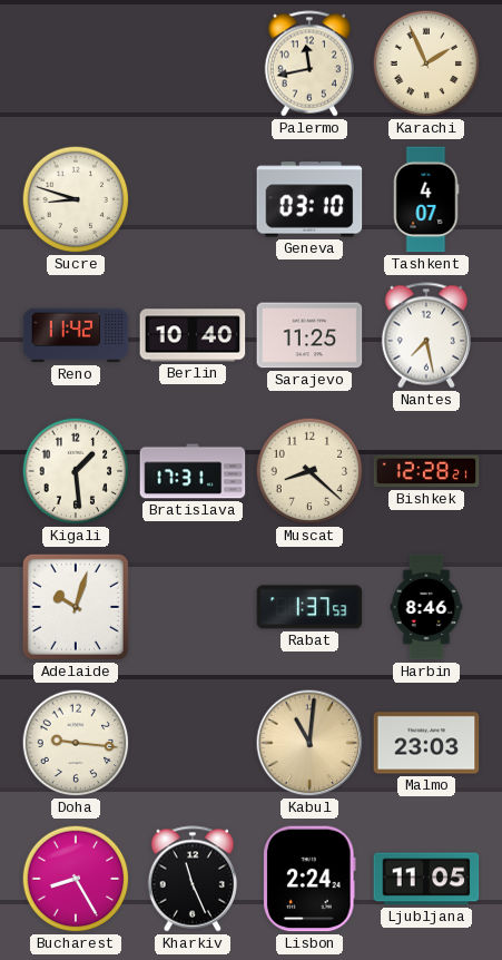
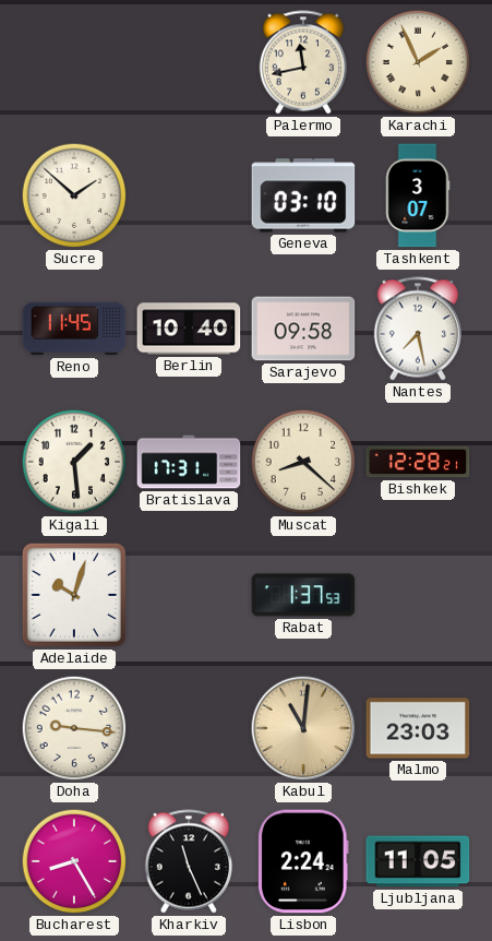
Sucre: 8:48 -> 1:52 (74, 195)
Tashkent: 4:07 -> 3:07 (418, 195)
Reno: 11:42 -> 11:45 (74, 329)
Sarajevo: 11:25 -> 09:58 (303, 329)
Harbin: 8:46 -> none (426, 607)
